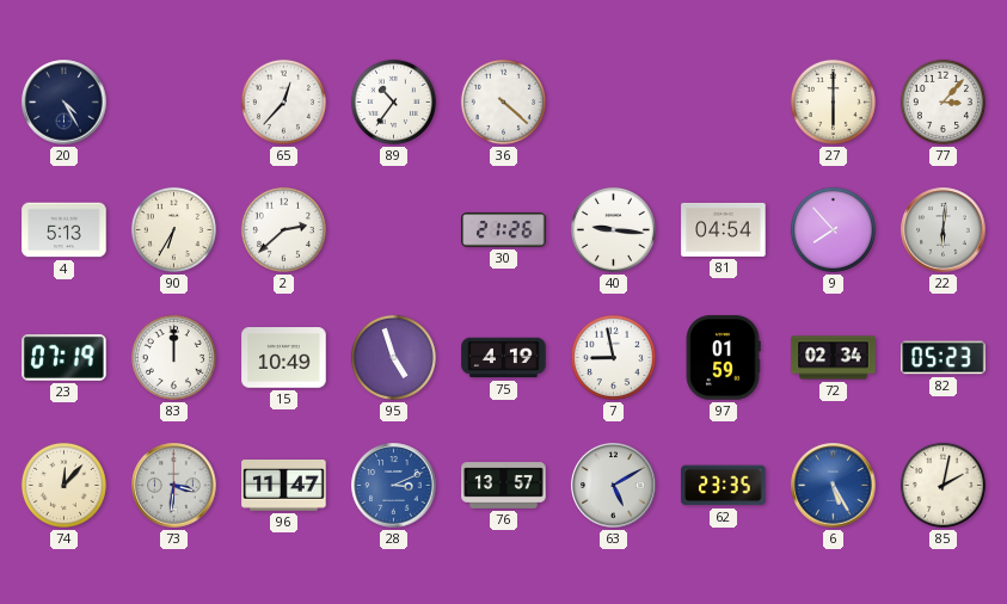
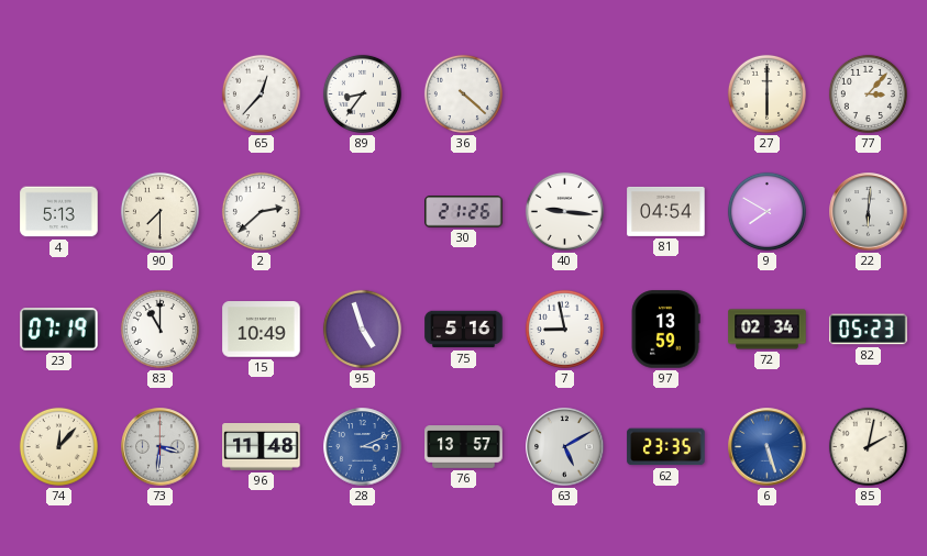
20: 4:25 -> none (65, 103)
89: 10:36 -> 8:36 (362, 93)
90: 6:35 -> 7:30 (159, 211)
9: 7:53 -> 7:50 (766, 211)
83: 12:00 -> 11:00 (159, 329)
75: 4:19 -> 5:16 (464, 330)
97: 01:59 -> 13:59 (665, 330)
96: 11:47 -> 11:48 (262, 447)
6: 5:25 -> 5:27 (768, 447)
